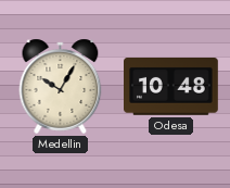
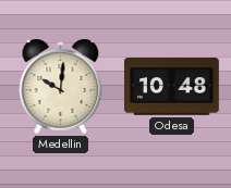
Medellin: 10:05 -> 10:01 (61, 86)
